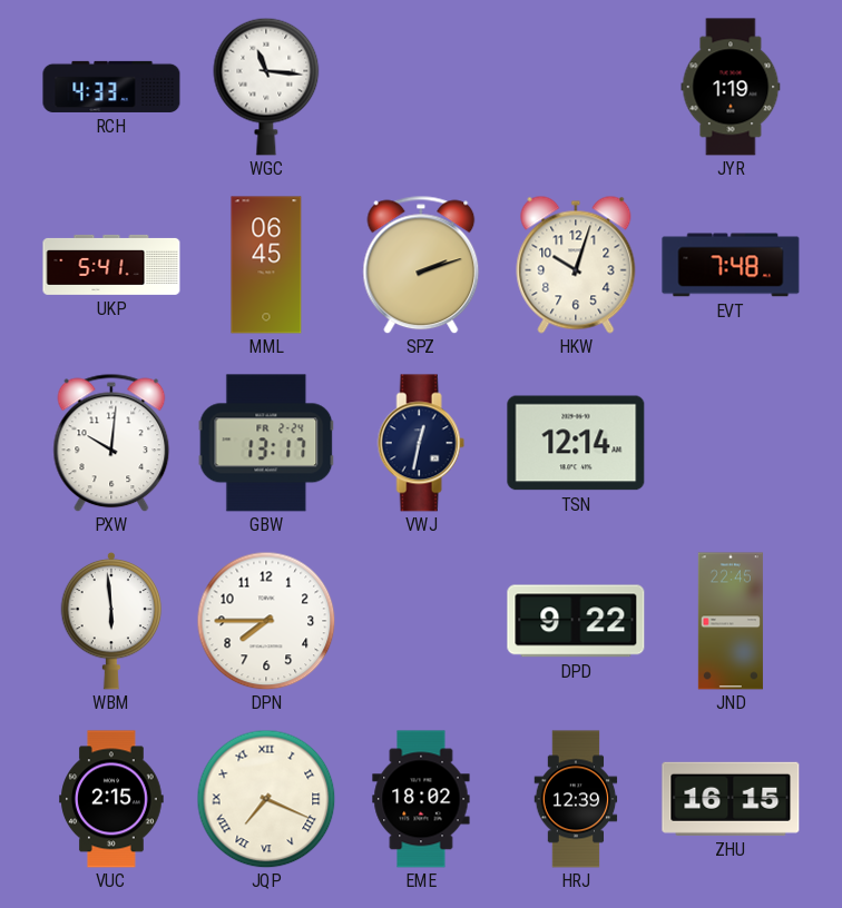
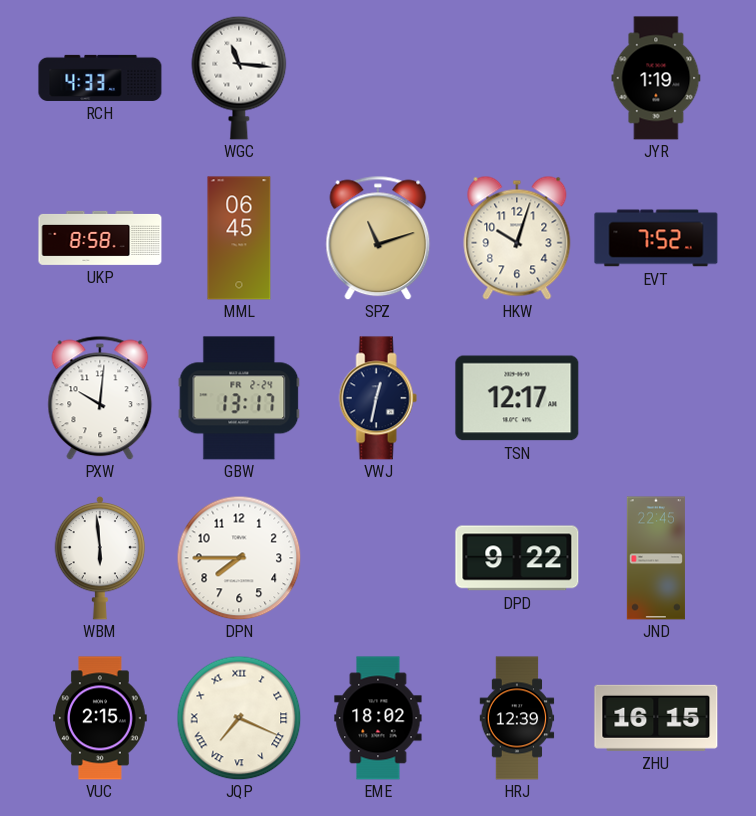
UKP: 5:41 -> 8:58 (100, 238)
SPZ: 2:12 -> 11:12 (378, 238)
EVT: 7:48 -> 7:52 (656, 238)
TSN: 12:14 -> 12:17 (517, 398)
